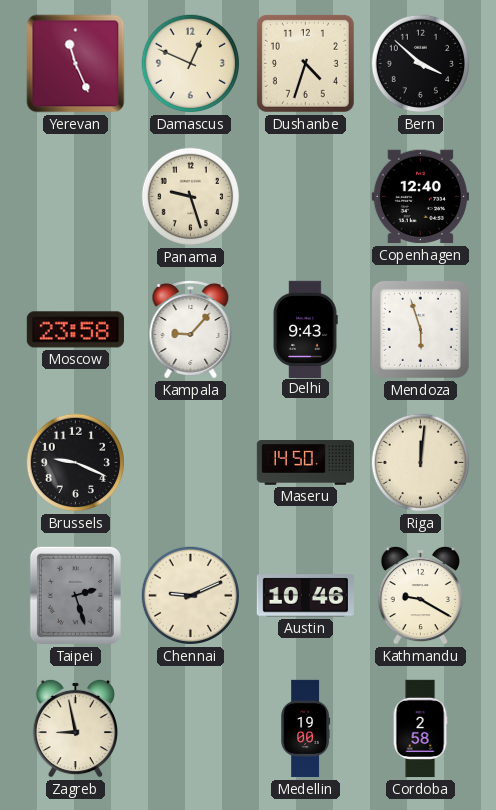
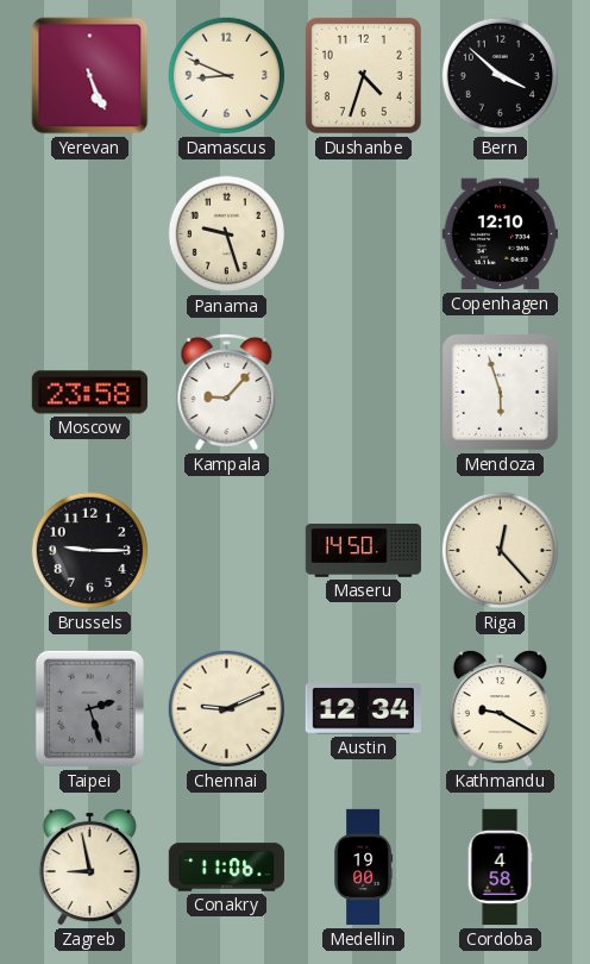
Yerevan: 11:26 -> 5:26 (90, 76)
Damascus: 12:49 -> 8:49 (227, 76)
Copenhagen: 12:40 -> 12:10 (500, 234)
Delhi: 9:43 -> none (305, 329)
Brussels: 9:19 -> 9:15 (90, 551)
Riga: 12:01 -> 12:23 (501, 551)
Austin: 10:46 -> 12:34 (363, 709)
Conakry: none -> 11:06 (226, 868)
Cordoba: 2:58 -> 4:58 (500, 868)
